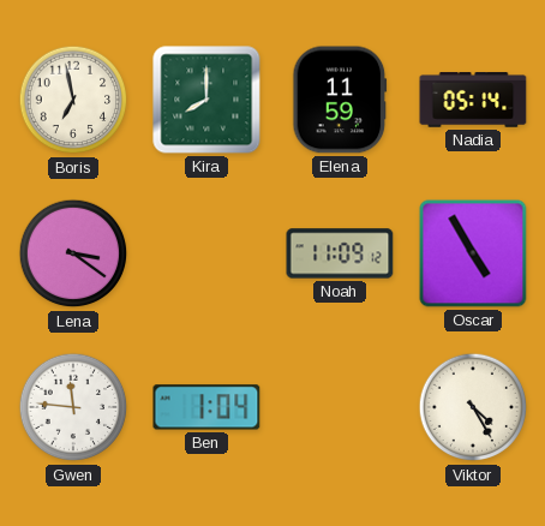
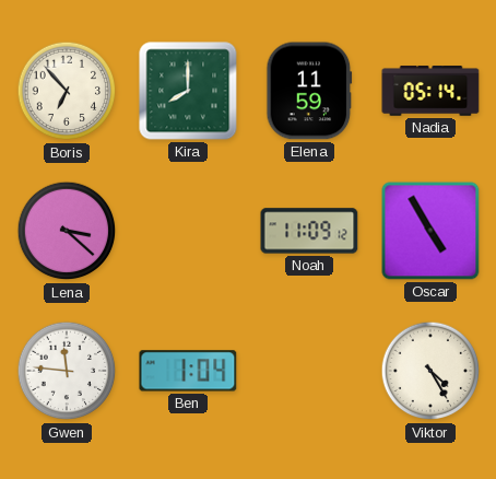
Boris: 6:58 -> 6:53 (67, 91)
Lena: 3:21 -> 3:22 (67, 231)
